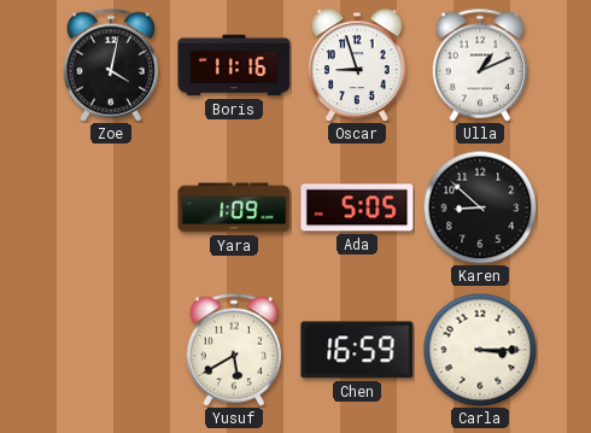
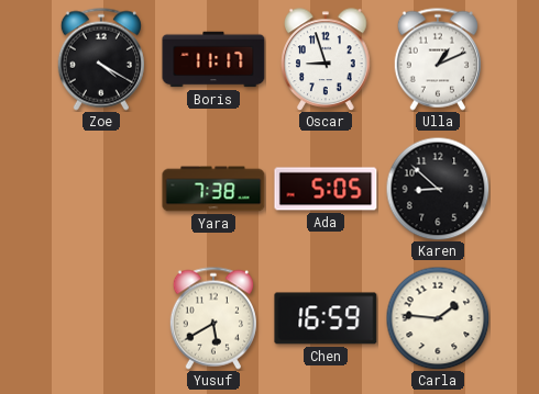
Zoe: 4:02 -> 4:20 (101, 59)
Boris: 11:16 -> 11:17 (213, 59)
Yara: 1:09 -> 7:38 (213, 189)
Carla: 3:15 -> 1:46 (438, 318)
